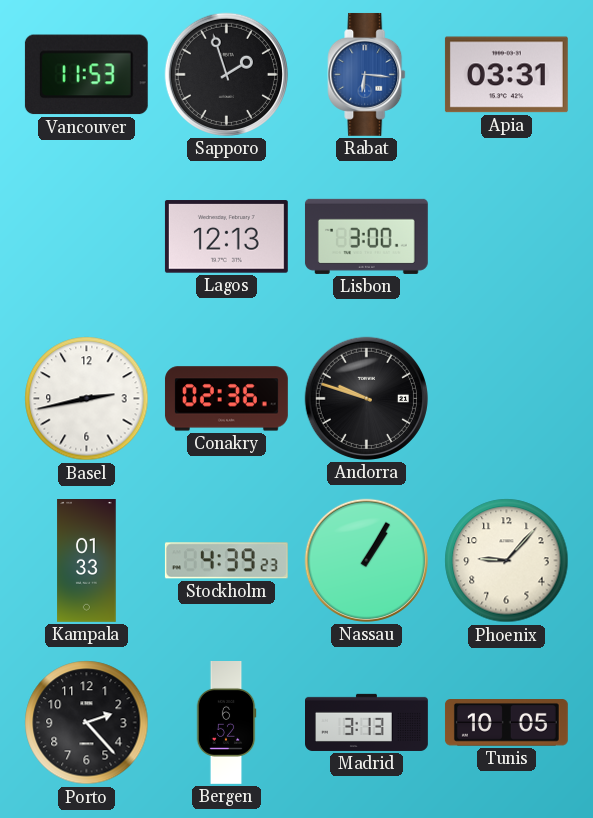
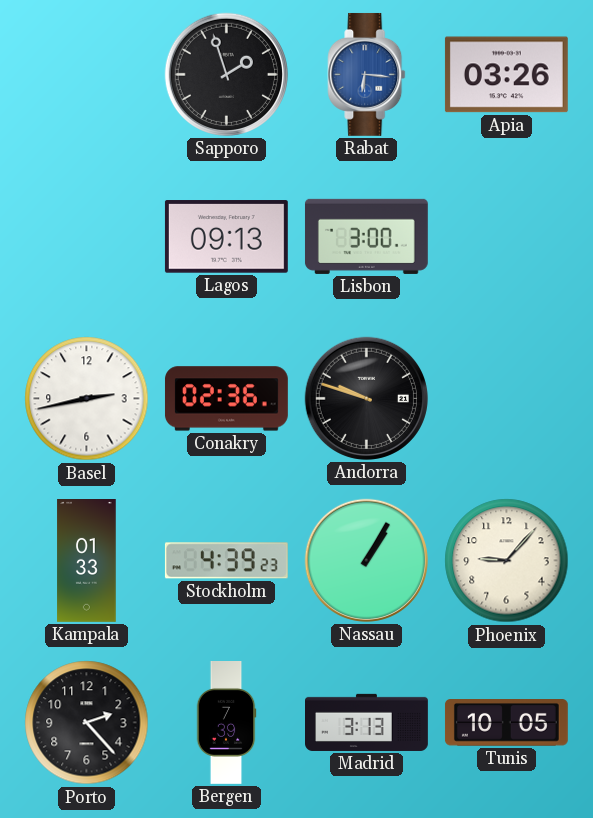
Vancouver: 11:53 -> none (86, 75)
Apia: 03:31 -> 03:26 (506, 75)
Lagos: 12:13 -> 09:13 (226, 237)
Bergen: 6:52 -> 7:39 (226, 723)
